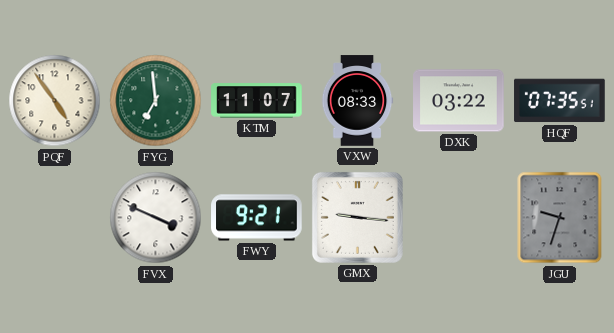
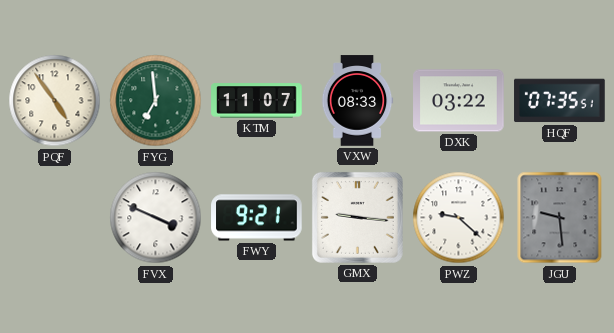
PWZ: none -> 9:22 (459, 218)
JGU: 9:33 -> 9:29 (560, 218)
